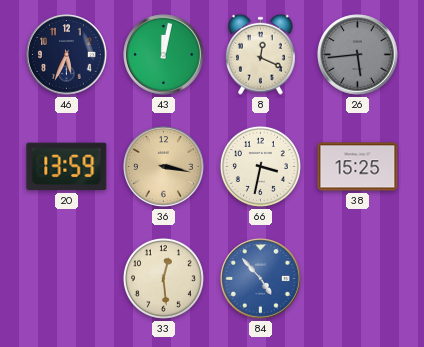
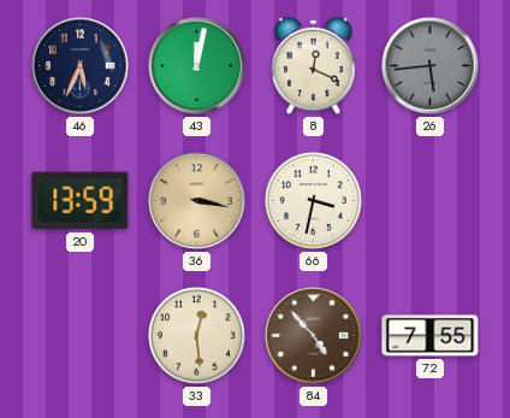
38: 15:25 -> none (358, 167)
84 dial: blue -> brown (314, 336)
72: none -> 7:55 (431, 336)
